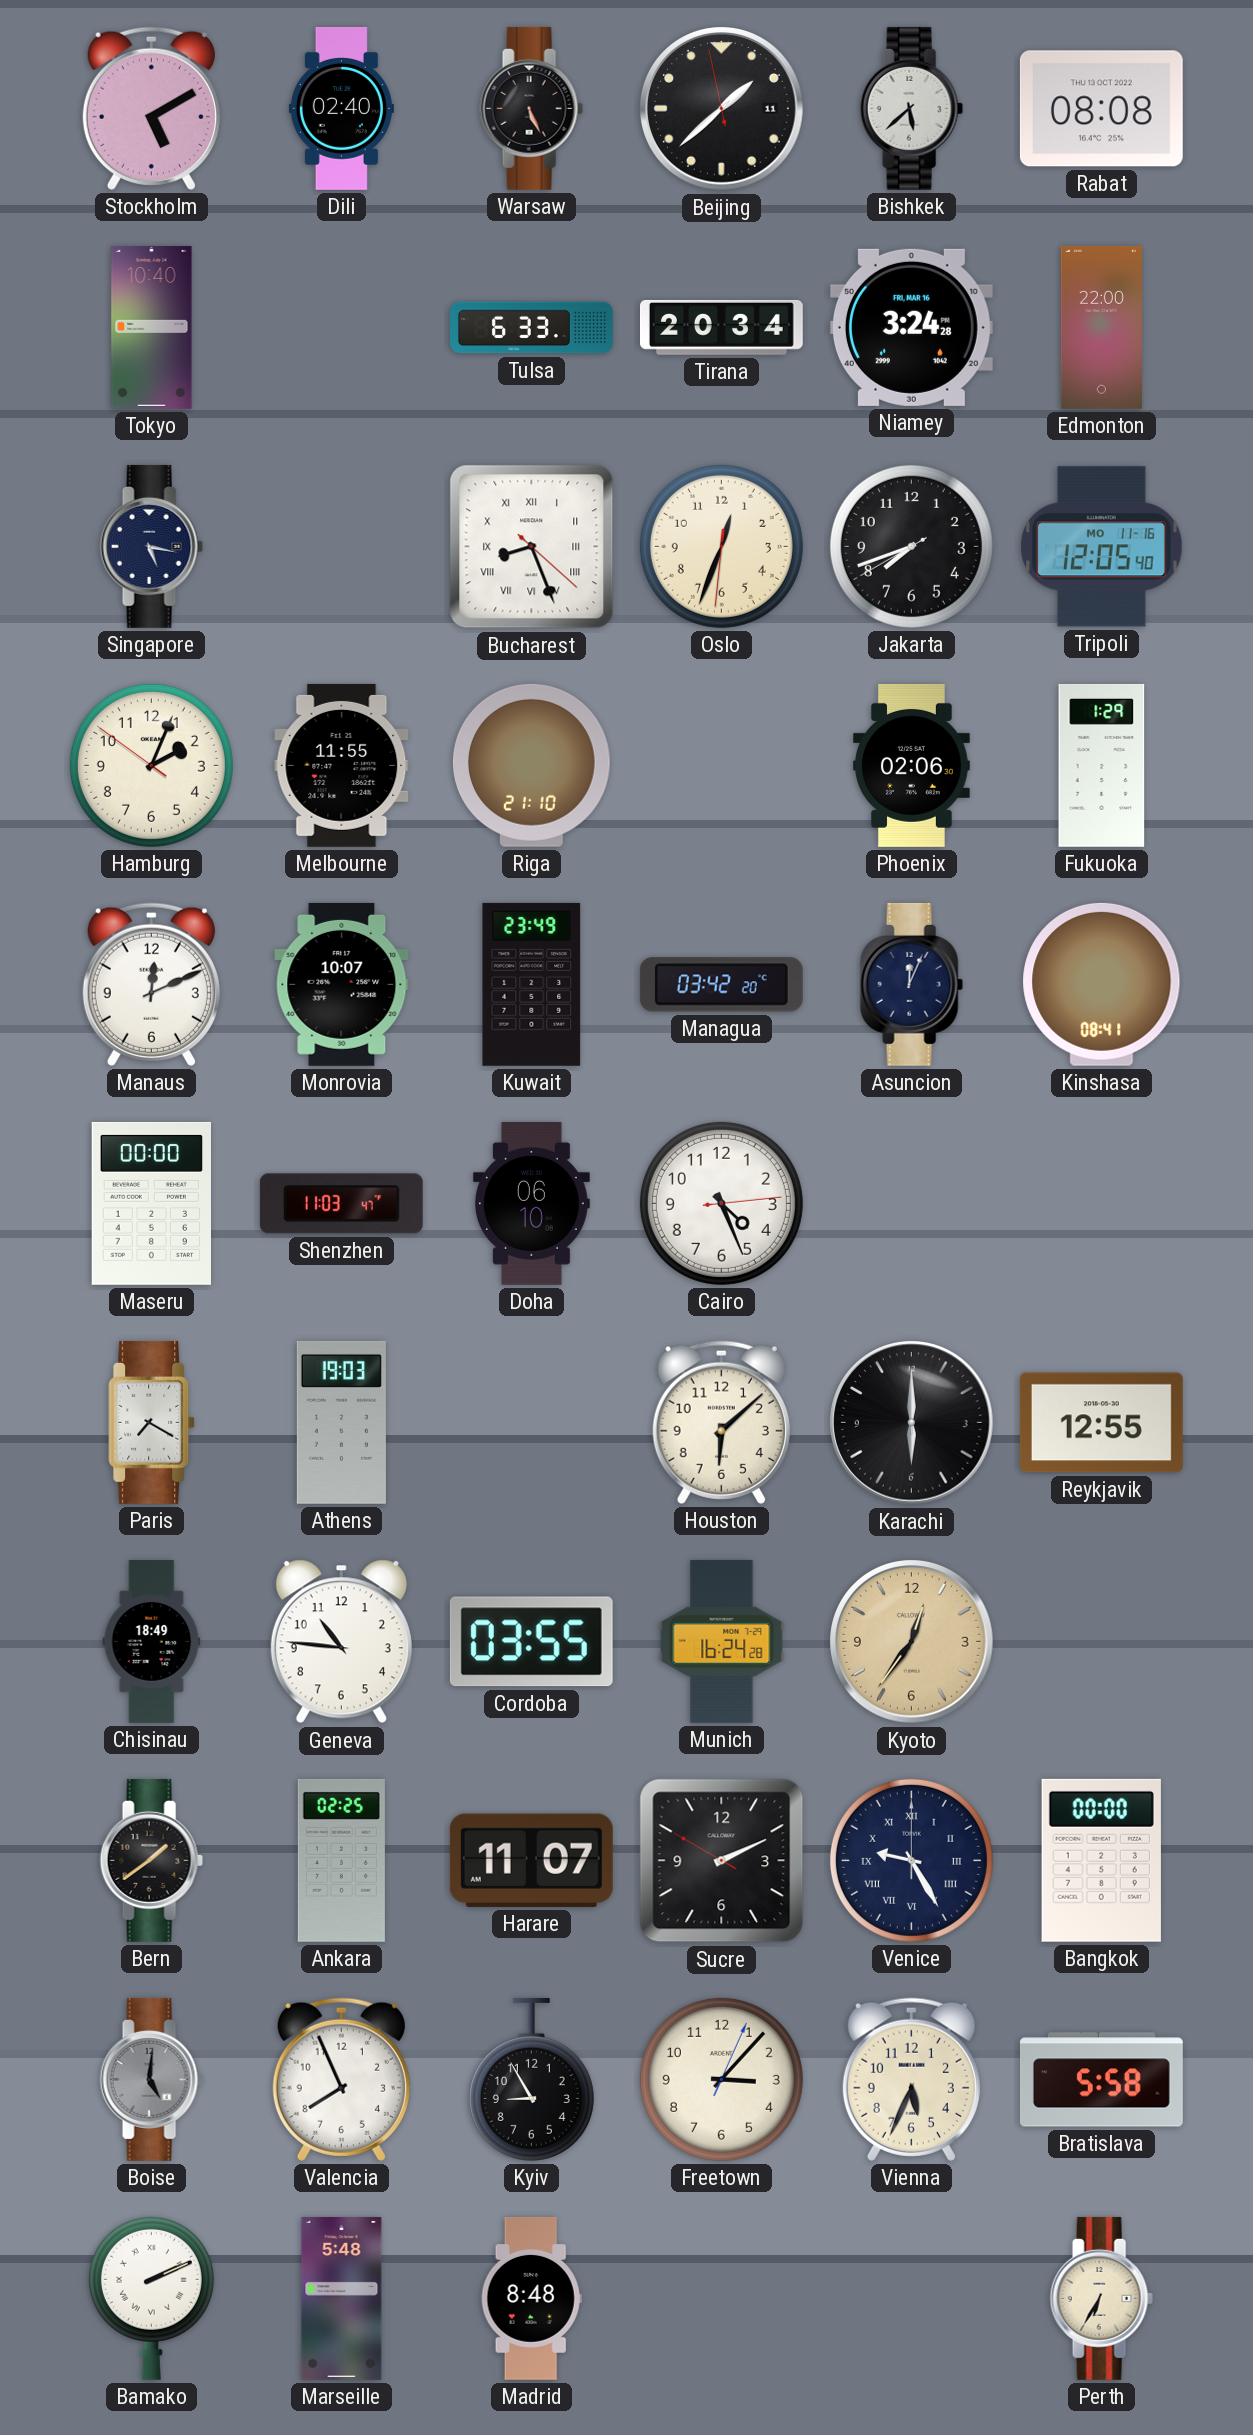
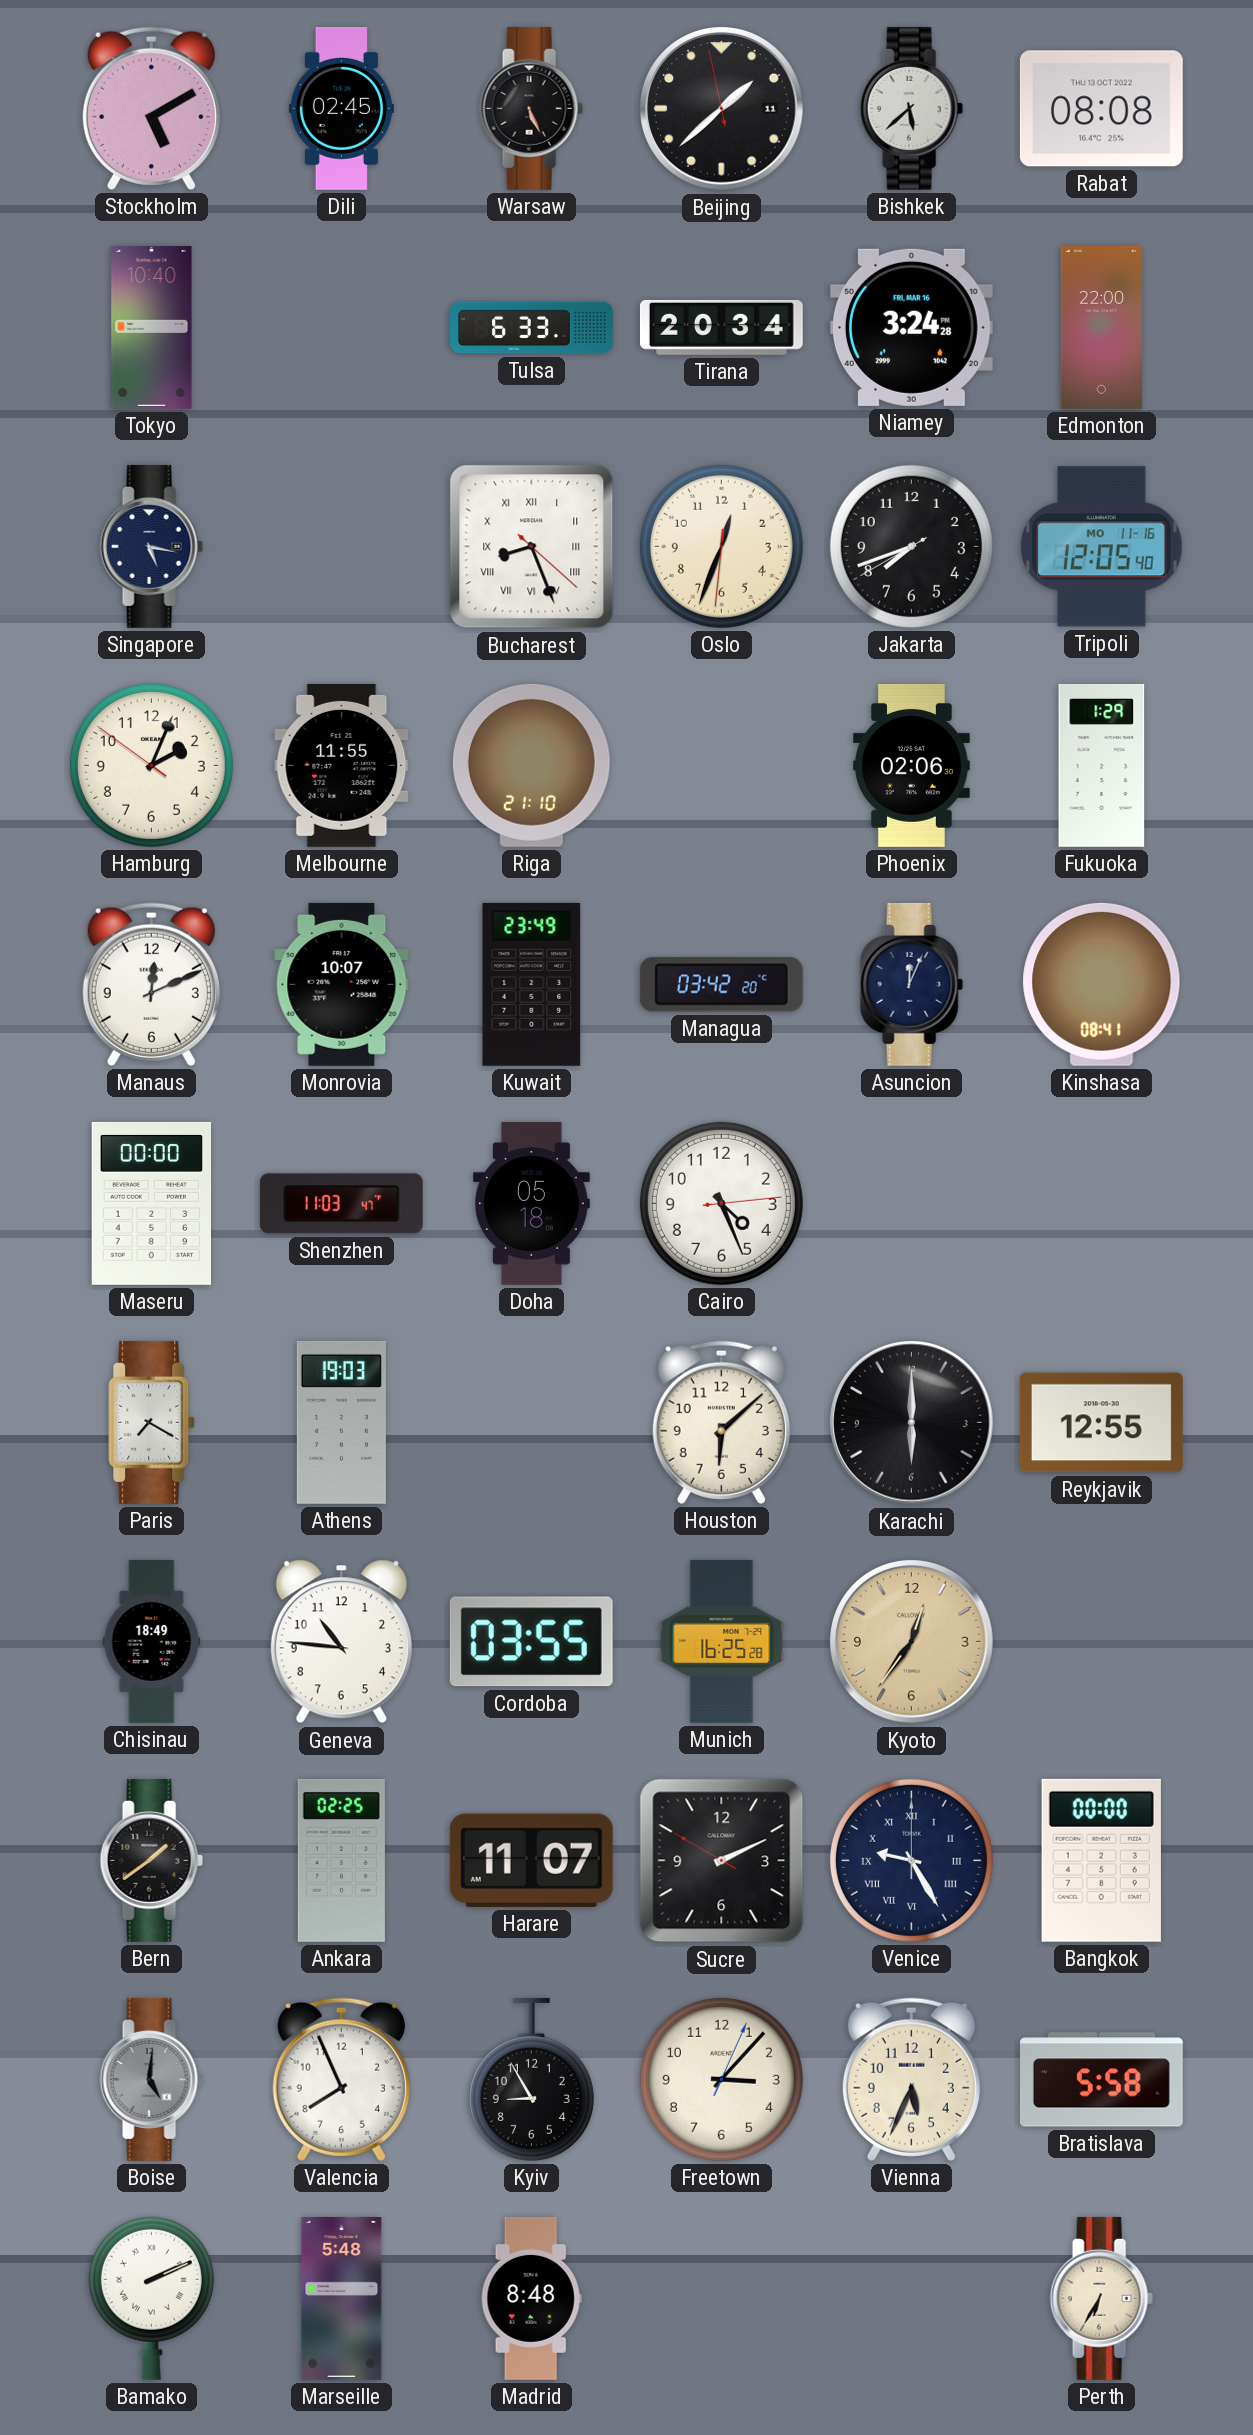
Dili: 02:40 -> 02:45 (341, 108)
Doha: 06:10 -> 05:18 (531, 1203)
Munich: 16:24 -> 16:25 (722, 1641)
